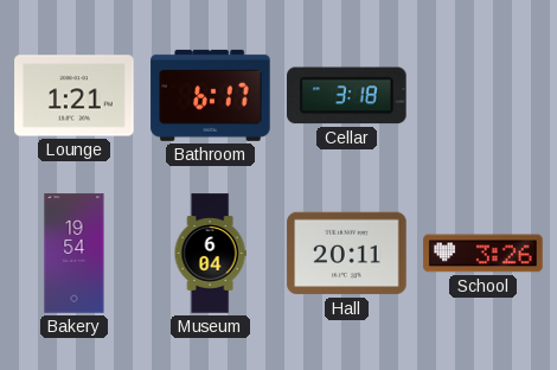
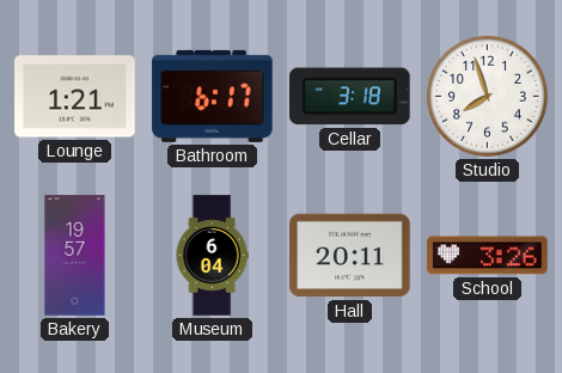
Studio: none -> 7:57 (487, 96)
Bakery: 19:54 -> 19:57 (75, 256)
